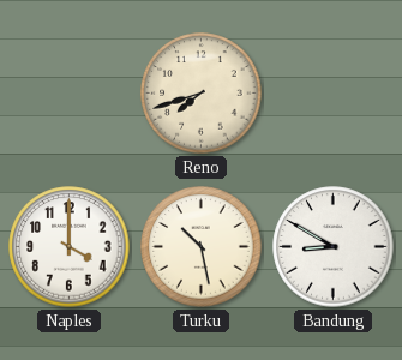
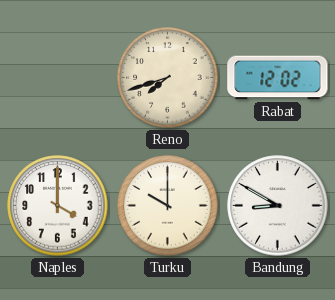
Rabat: none -> 12:02 (278, 78)
Turku: 10:28 -> 10:00 (168, 206)
